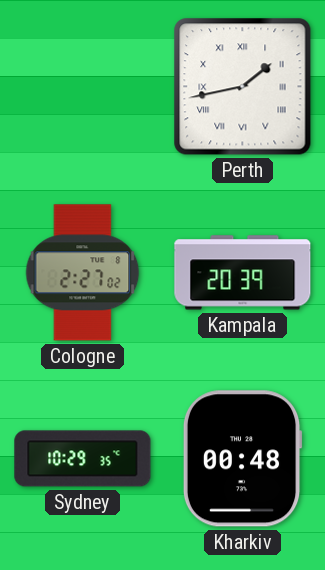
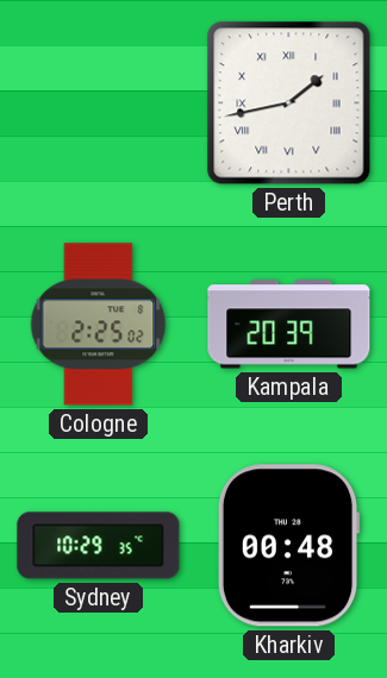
Cologne: 2:27 -> 2:25 (99, 325)
